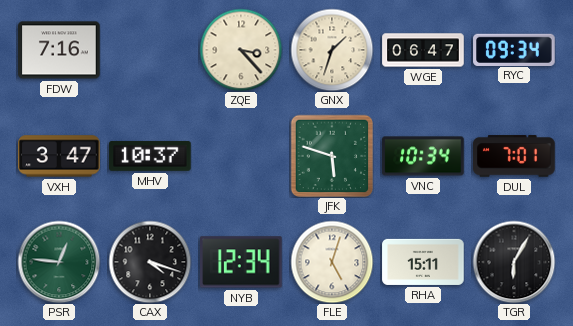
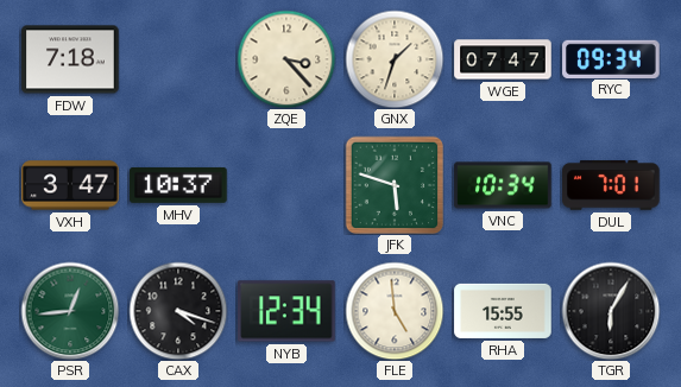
FDW: 7:16 -> 7:18 (70, 59)
WGE: 06:47 -> 07:47 (503, 59)
PSR: 12:46 -> 12:44 (70, 311)
FLE: 5:03 -> 4:59 (395, 311)
RHA: 15:11 -> 15:55 (503, 311)
